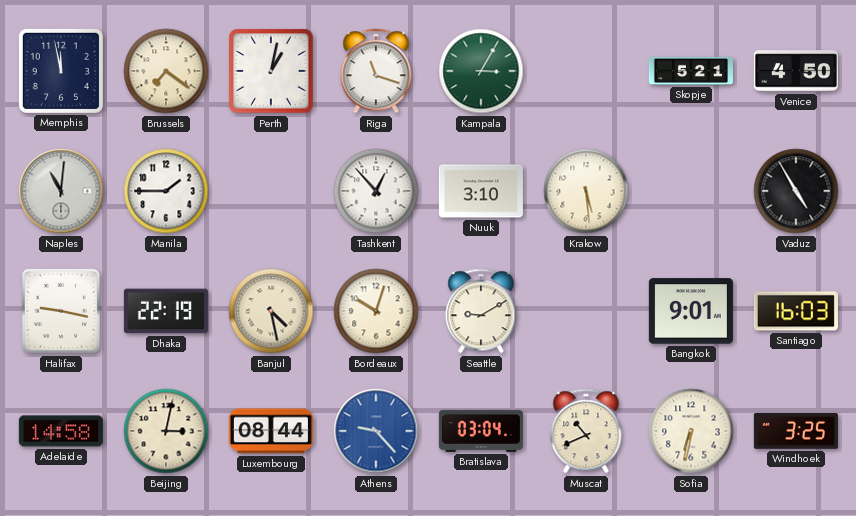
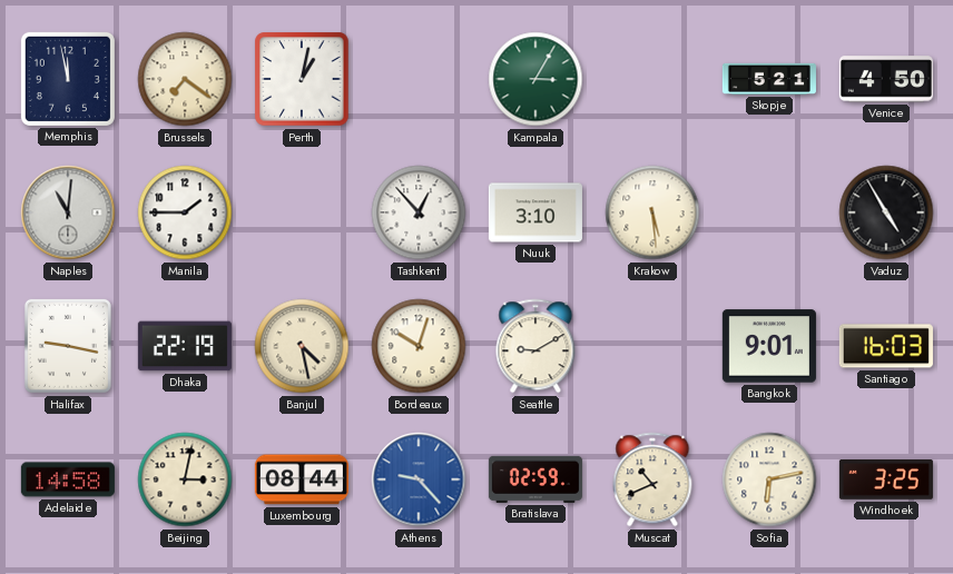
Riga: 11:18 -> none (376, 71)
Bratislava: 03:04 -> 02:59 (536, 479)
Sofia: 6:32 -> 6:13 (769, 479)
